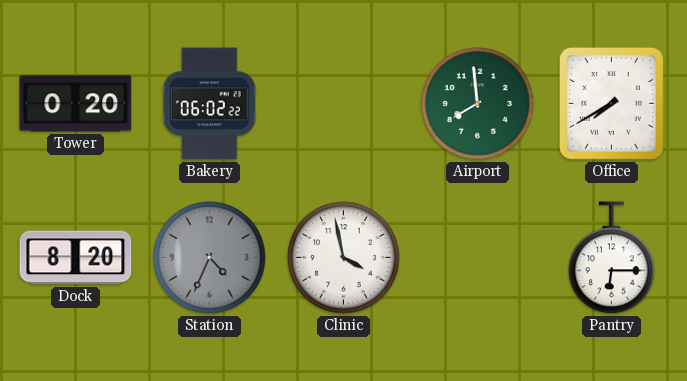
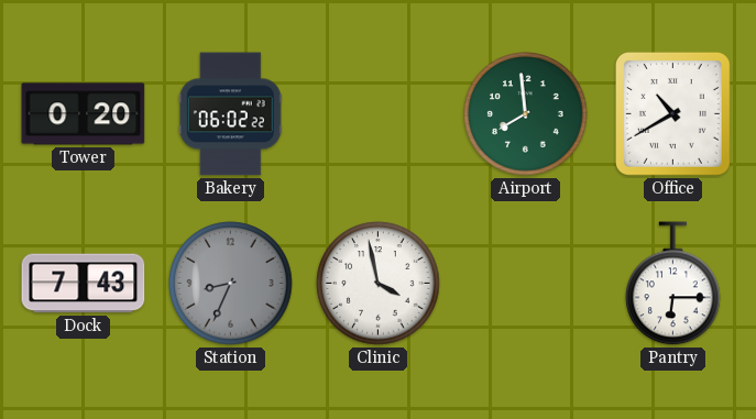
Office: 7:40 -> 10:40 (672, 113)
Dock: 8:20 -> 7:43 (84, 284)
Station: 4:34 -> 8:34 (231, 284)
